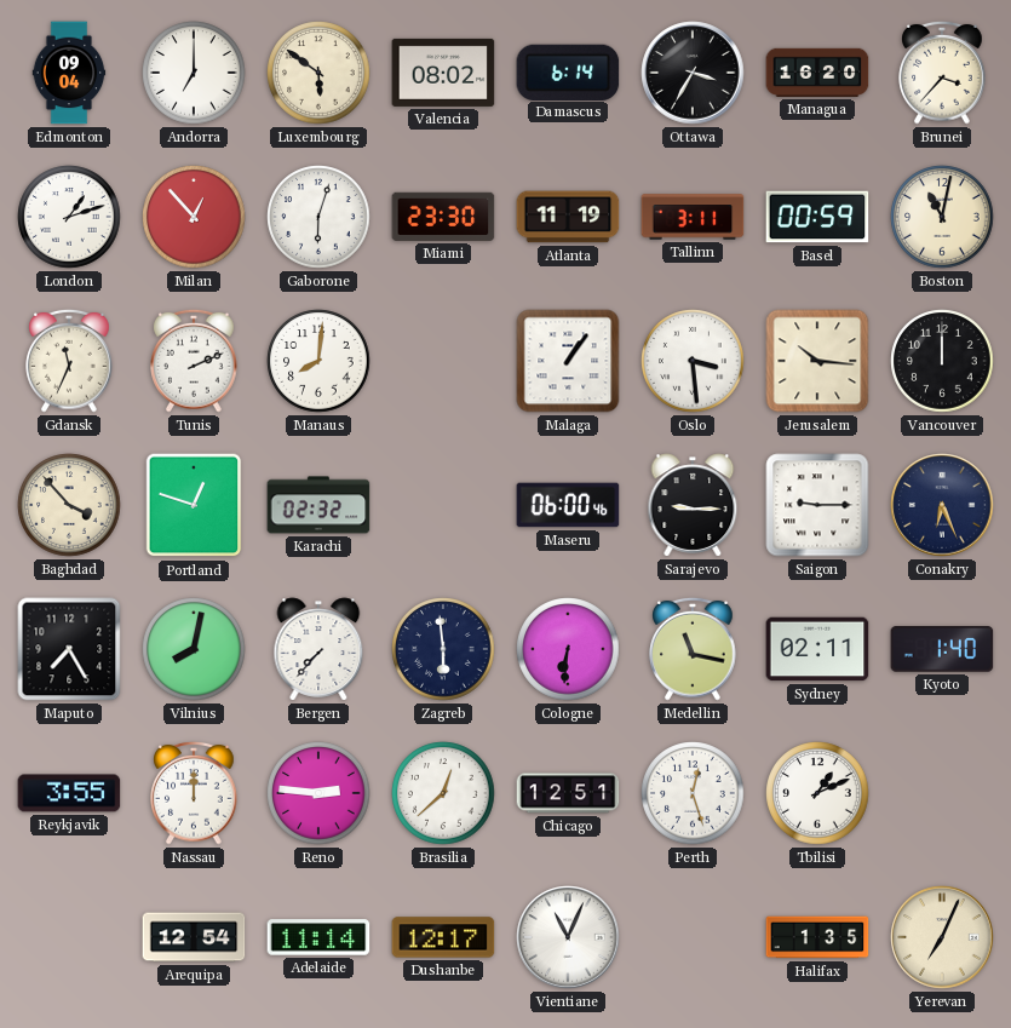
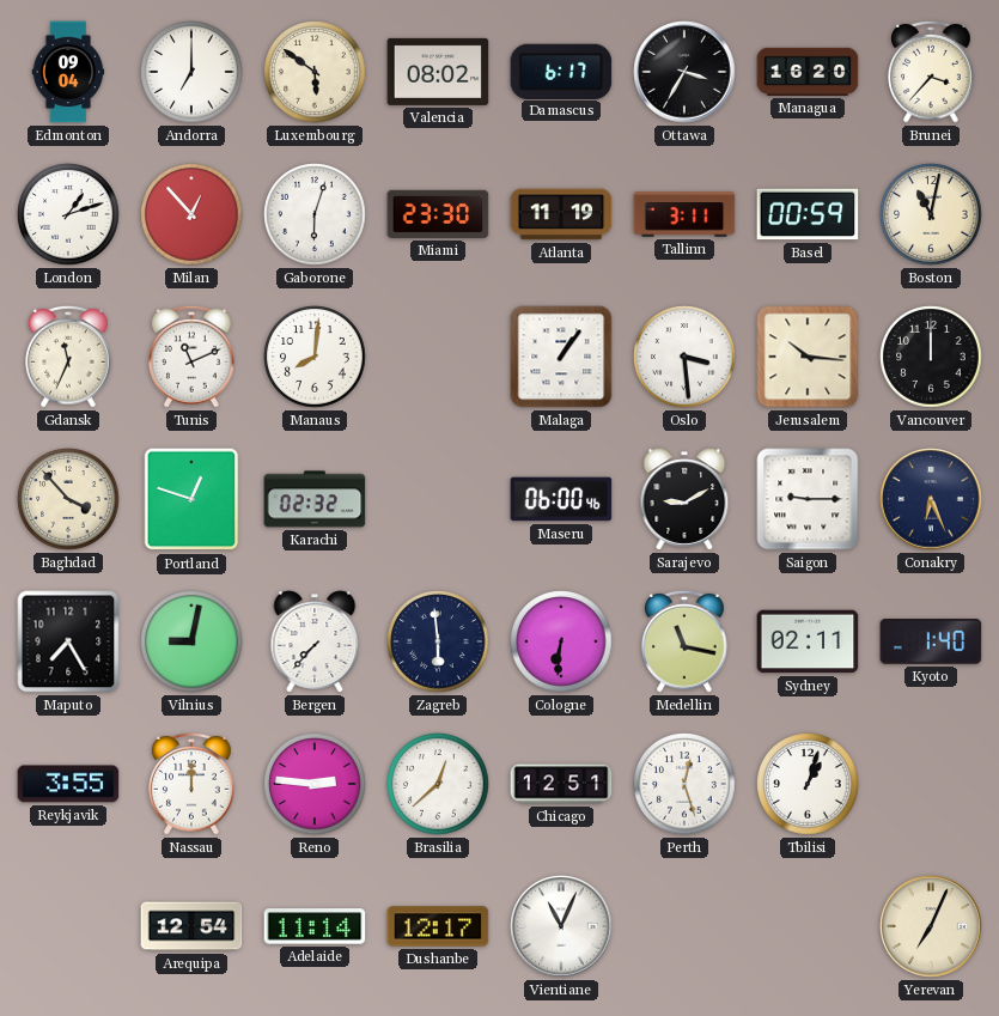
Damascus: 6:14 -> 6:17 (561, 71)
Tunis: 2:11 -> 11:11 (191, 357)
Sarajevo: 9:15 -> 9:10 (684, 499)
Vilnius: 8:02 -> 9:02 (191, 641)
Tbilisi: 1:11 -> 1:03 (808, 784)
Halifax: 1:35 -> none (817, 937)
